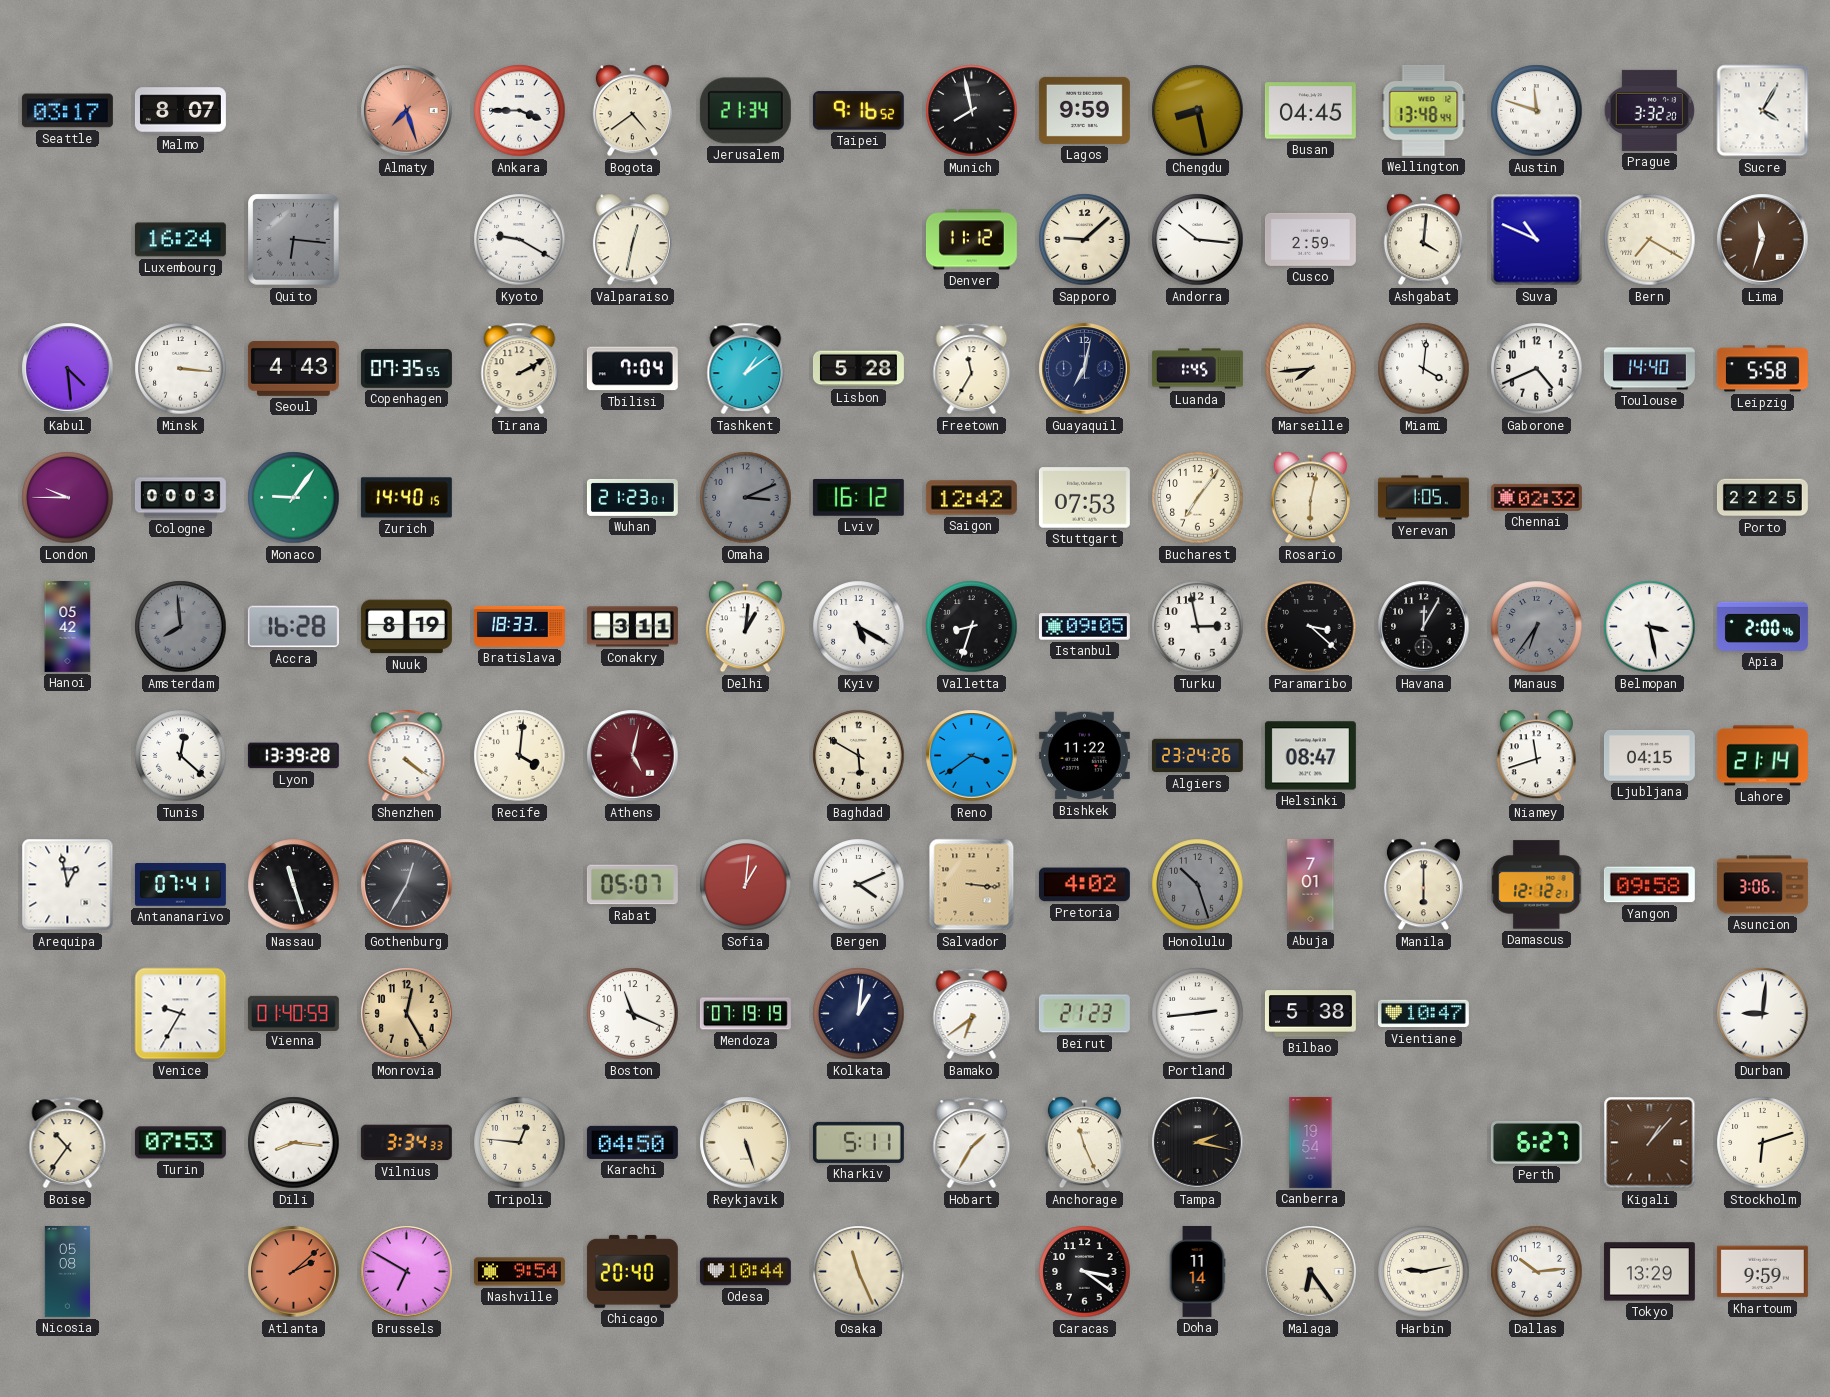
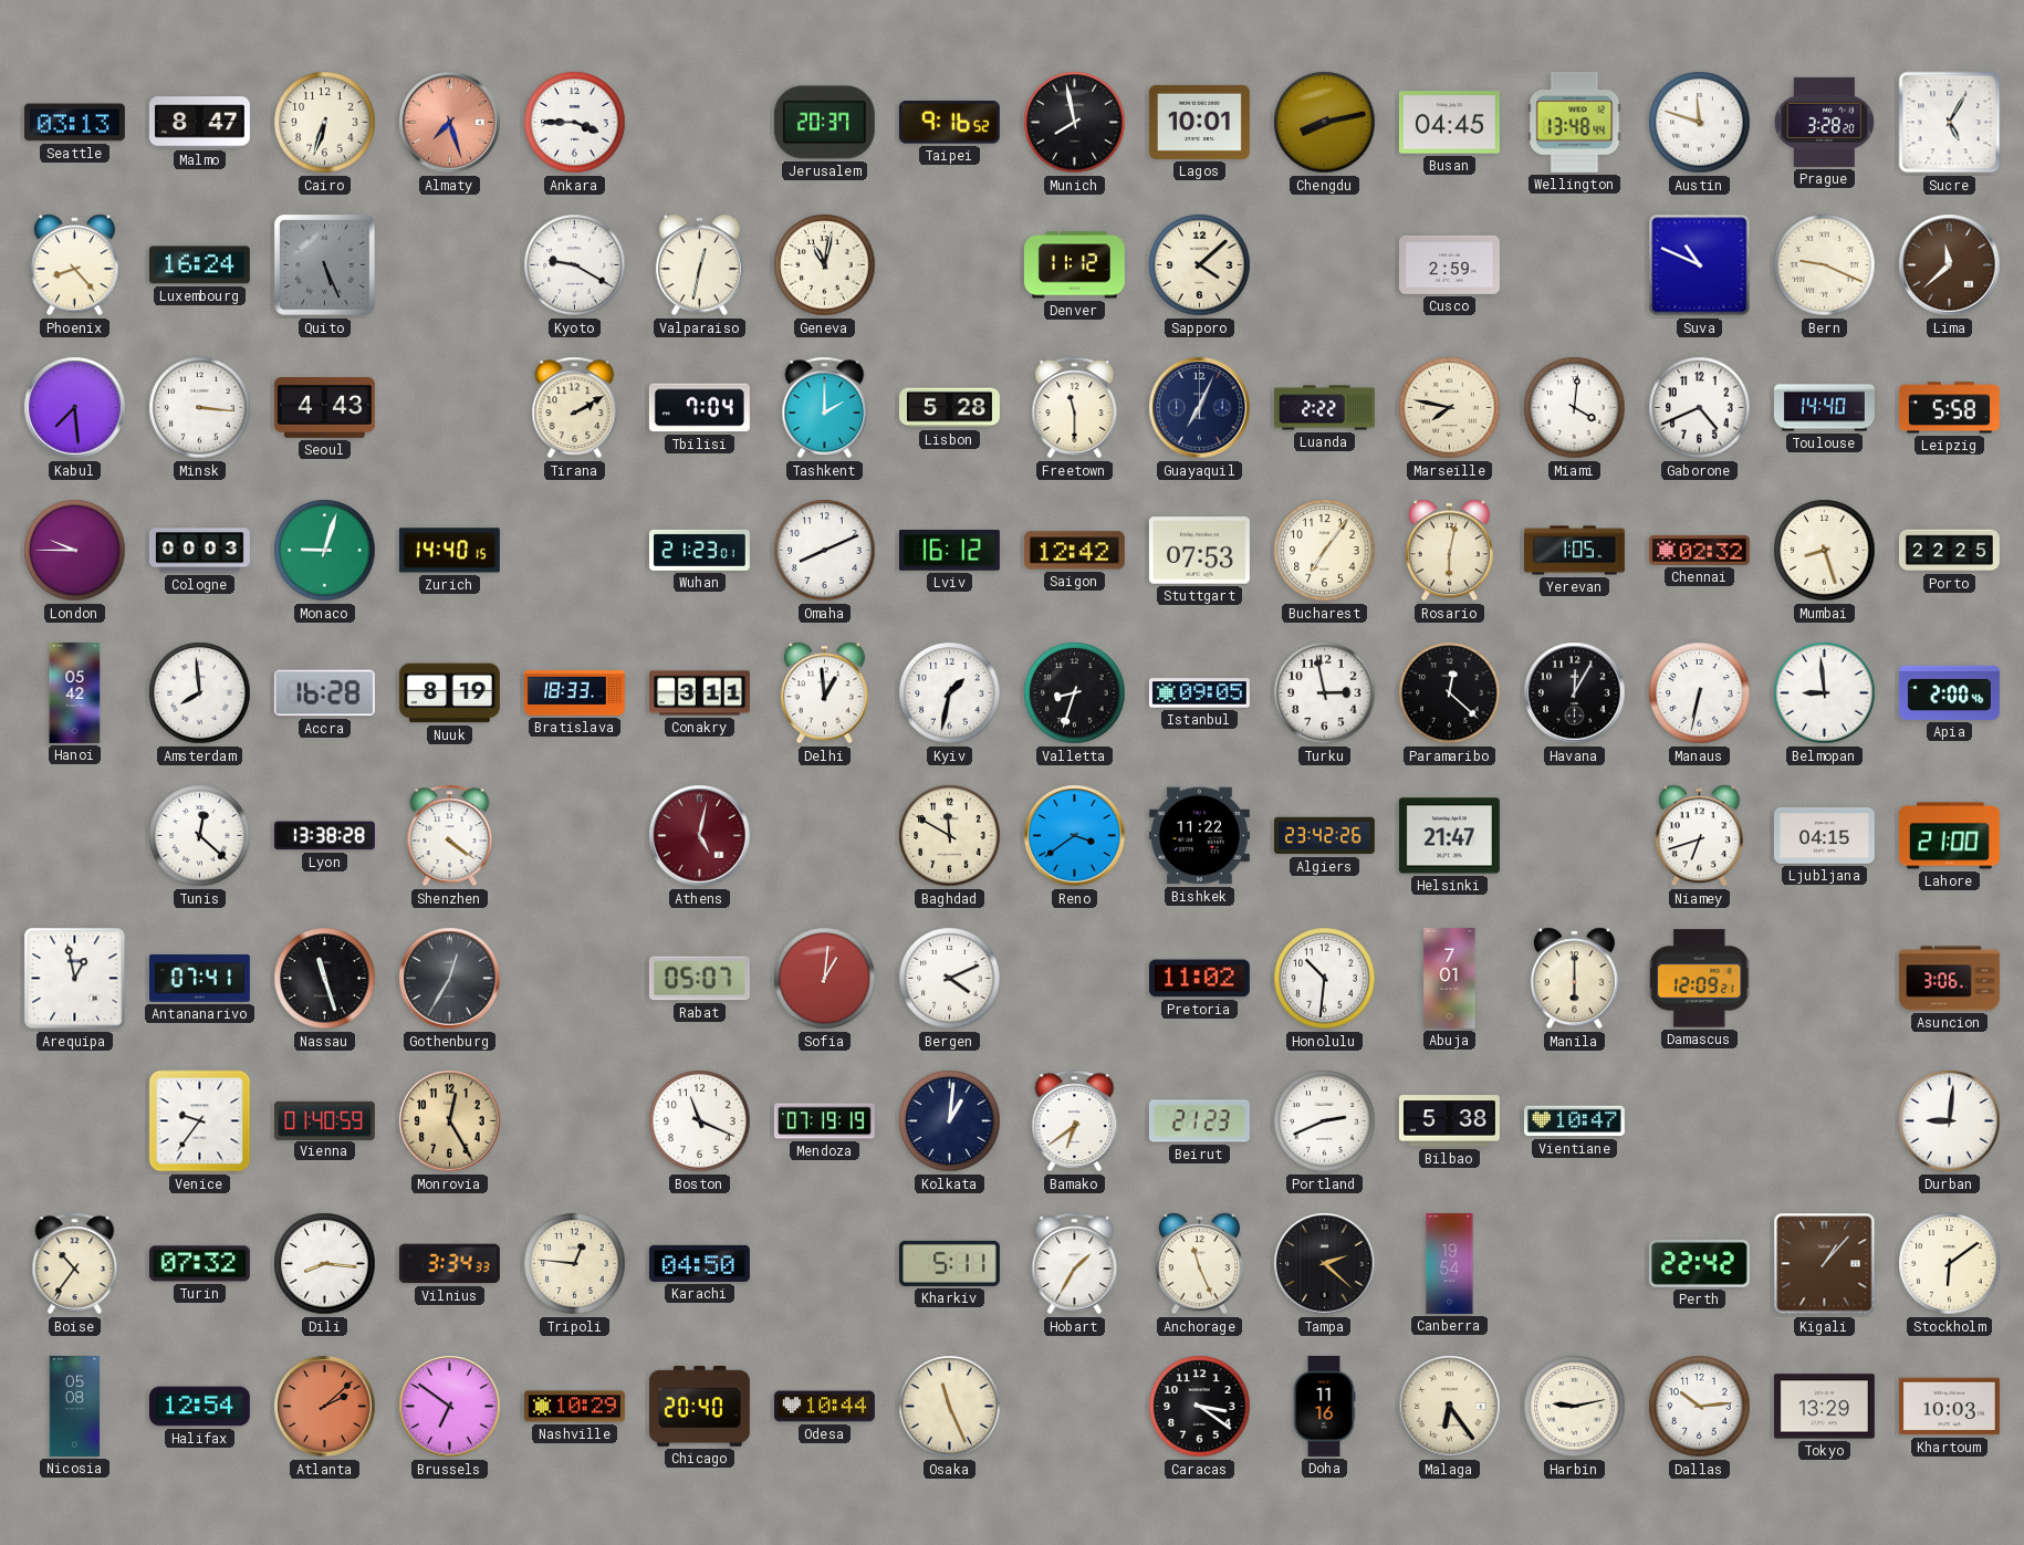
Seattle: 03:17 -> 03:13 (74, 123)
Malmo: 8:07 -> 8:47 (199, 123)
Cairo: none -> 6:33 (325, 123)
Bogota: 4:39 -> none (632, 111)
Jerusalem: 21:34 -> 20:37 (824, 123)
Lagos: 9:59 -> 10:01 (1199, 122)
Chengdu: 8:28 -> 8:13 (1325, 123)
Prague: 3:32 -> 3:28 (1824, 122)
Sucre: 4:05 -> 5:05 (1950, 123)
Phoenix: none -> 8:23 (74, 265)
Quito: 6:16 -> 5:26 (325, 265)
Geneva: none -> 11:02 (825, 265)
Sapporo: 9:08 -> 4:08 (1200, 265)
Andorra: 10:16 -> none (1198, 240)
Ashgabat: 4:01 -> none (1423, 240)
Bern: 7:20 -> 9:19 (1825, 265)
Lima: 11:33 -> 11:38 (1950, 265)
Kabul: 4:29 -> 7:29 (75, 408)
Copenhagen: 07:35 -> none (406, 369)
Tashkent: 1:09 -> 2:00 (825, 408)
Freetown: 11:35 -> 11:30 (1075, 408)
Guayaquil: 7:02 -> 7:04 (1200, 408)
Luanda: 1:45 -> 2:22 (1324, 408)
Marseille: 7:44 -> 7:47 (1450, 408)
Monaco: 9:06 -> 9:03 (325, 551)
Omaha: 3:11 -> 8:11 (825, 551)
Omaha dial: grey -> white (825, 551)
Mumbai: none -> 8:27 (1825, 551)
Amsterdam dial: grey -> white (200, 693)
Delhi: 1:01 -> 12:59 (824, 693)
Kyiv: 5:20 -> 1:32 (950, 693)
Paramaribo: 3:22 -> 12:22 (1450, 693)
Manaus: 6:36 -> 6:32 (1700, 693)
Manaus dial: grey -> white (1700, 693)
Belmopan: 3:28 -> 8:59 (1825, 693)
Lyon: 13:39 -> 13:38 (324, 836)
Recife: 4:01 -> none (520, 756)
Baghdad: 5:50 -> 11:50 (950, 836)
Algiers: 23:24 -> 23:42 (1324, 836)
Helsinki: 08:47 -> 21:47 (1449, 836)
Niamey: 11:42 -> 6:42 (1699, 836)
Lahore: 21:14 -> 21:00 (1949, 836)
Salvador: 3:16 -> none (972, 885)
Pretoria: 4:02 -> 11:02 (1199, 979)
Honolulu: 10:27 -> 10:31 (1325, 979)
Honolulu dial: grey -> white (1325, 979)
Damascus: 12:12 -> 12:09 (1700, 979)
Yangon: 09:58 -> none (1649, 885)
Venice: 9:35 -> 9:36 (200, 1121)
Portland: 2:44 -> 2:41 (1325, 1121)
Turin: 07:53 -> 07:32 (199, 1264)
Reykjavik: 5:27 -> none (746, 1143)
Tampa: 2:17 -> 2:22 (1325, 1264)
Perth: 6:27 -> 22:42 (1699, 1263)
Stockholm: 6:12 -> 6:09 (1950, 1264)
Halifax: none -> 12:54 (199, 1407)
Brussels: 6:50 -> 6:51 (450, 1407)
Nashville: 9:54 -> 10:29 (574, 1407)
Doha: 11:14 -> 11:16 (1324, 1406)
Khartoum: 9:59 -> 10:03 (1949, 1407)
